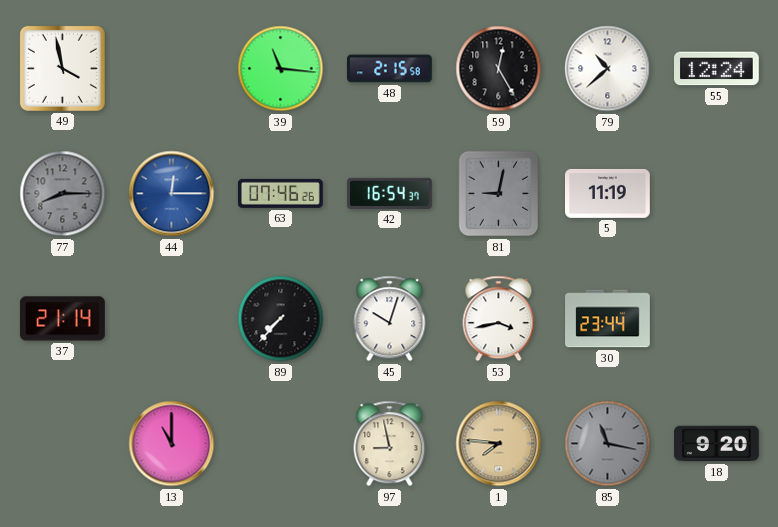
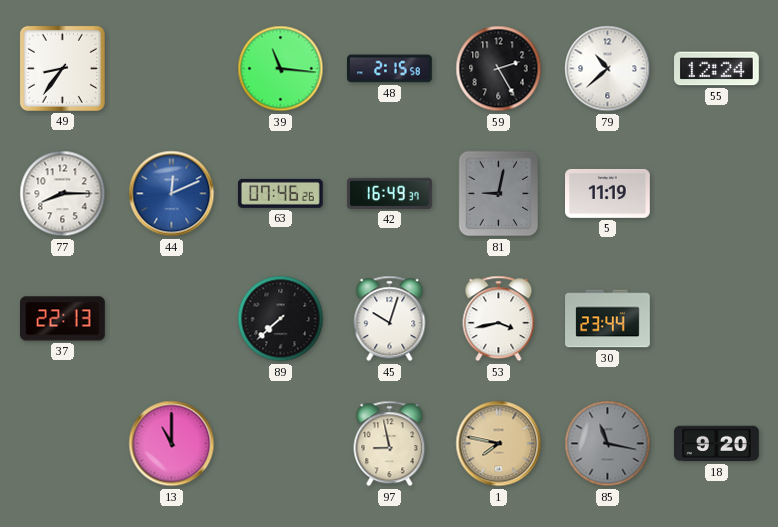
49: 3:58 -> 8:36 (62, 68)
59: 12:25 -> 2:25 (499, 69)
77 dial: grey -> white (63, 194)
44: 12:15 -> 12:11 (172, 194)
42: 16:54 -> 16:49 (390, 193)
37: 21:14 -> 22:13 (63, 319)
89: 7:37 -> 7:38 (281, 319)
1: 7:46 -> 7:47 (499, 444)
